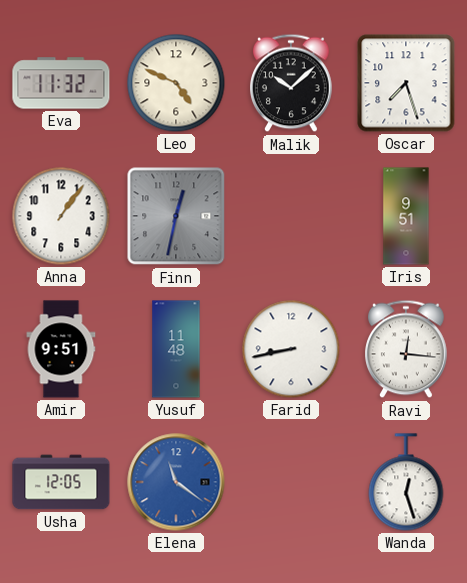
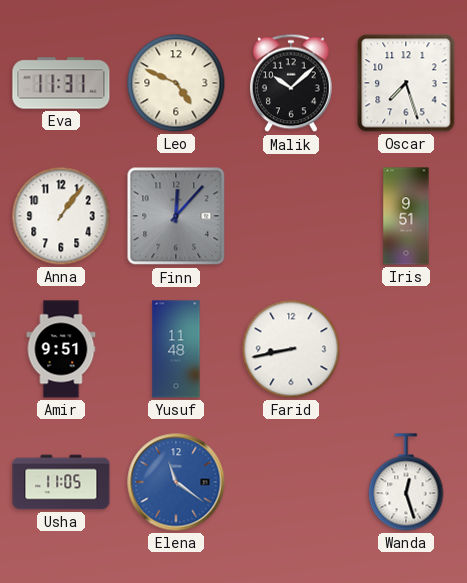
Eva: 11:32 -> 11:31 (61, 83)
Finn: 12:32 -> 12:07 (176, 216)
Ravi: 12:16 -> none (407, 349)
Usha: 12:05 -> 11:05 (61, 482)
